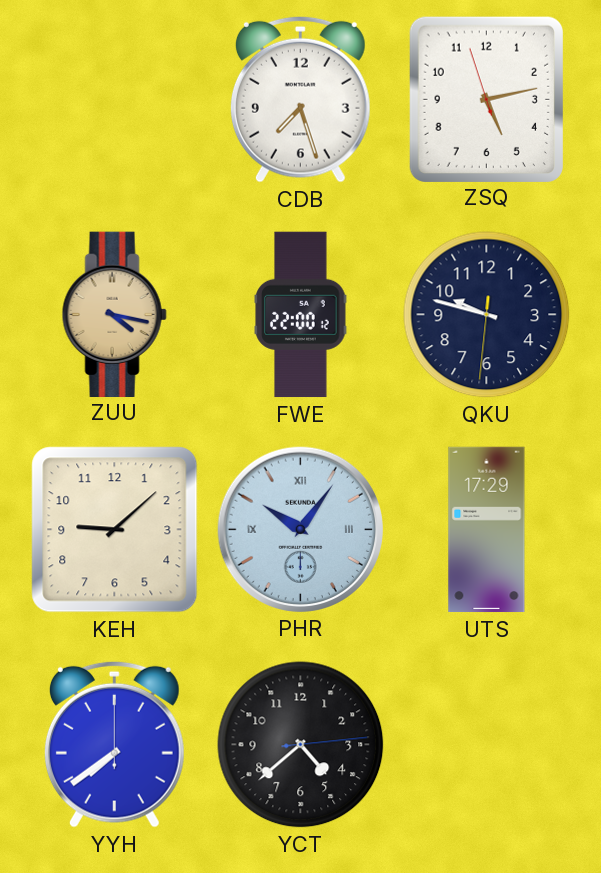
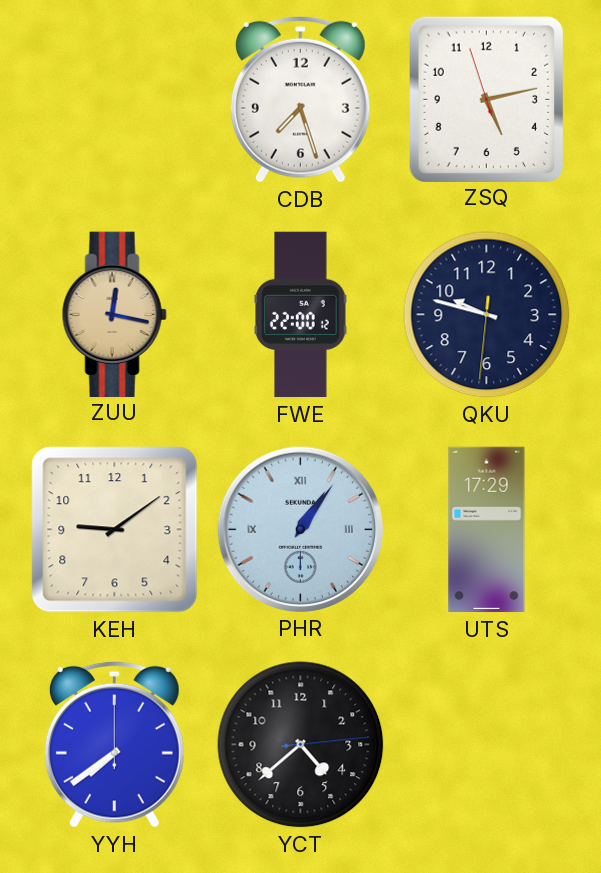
ZUU: 4:17 -> 12:17 (114, 314)
KEH: 9:08 -> 9:09 (115, 530)
PHR: 10:06 -> 1:06 (300, 529)
